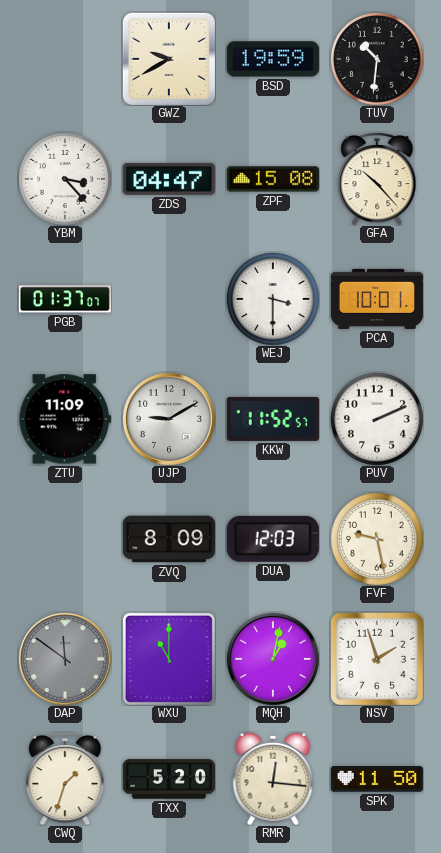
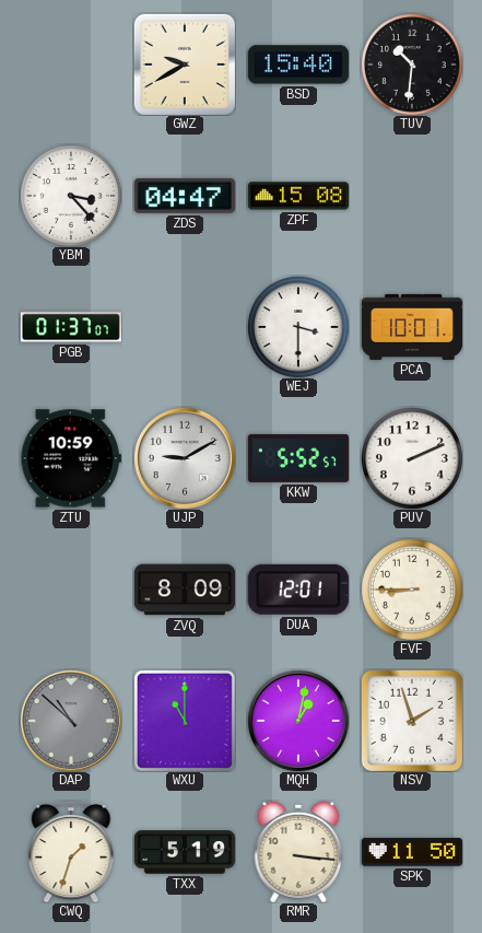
BSD: 19:59 -> 15:40 (298, 65)
GFA: 10:23 -> none (377, 179)
ZTU: 11:09 -> 10:59 (71, 458)
KKW: 11:52 -> 5:52 (298, 458)
DUA: 12:03 -> 12:01 (298, 590)
FVF: 9:28 -> 8:45 (412, 590)
DAP: 11:51 -> 10:52 (71, 721)
TXX: 5:20 -> 5:19 (185, 852)
RMR: 12:16 -> 3:16 (298, 852)
